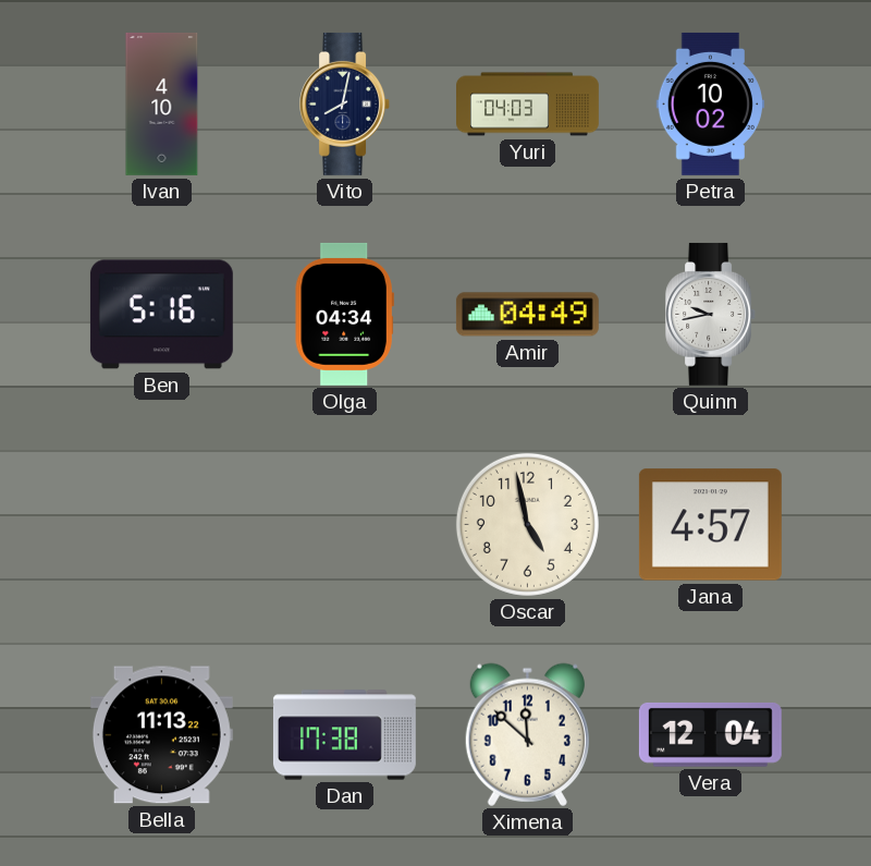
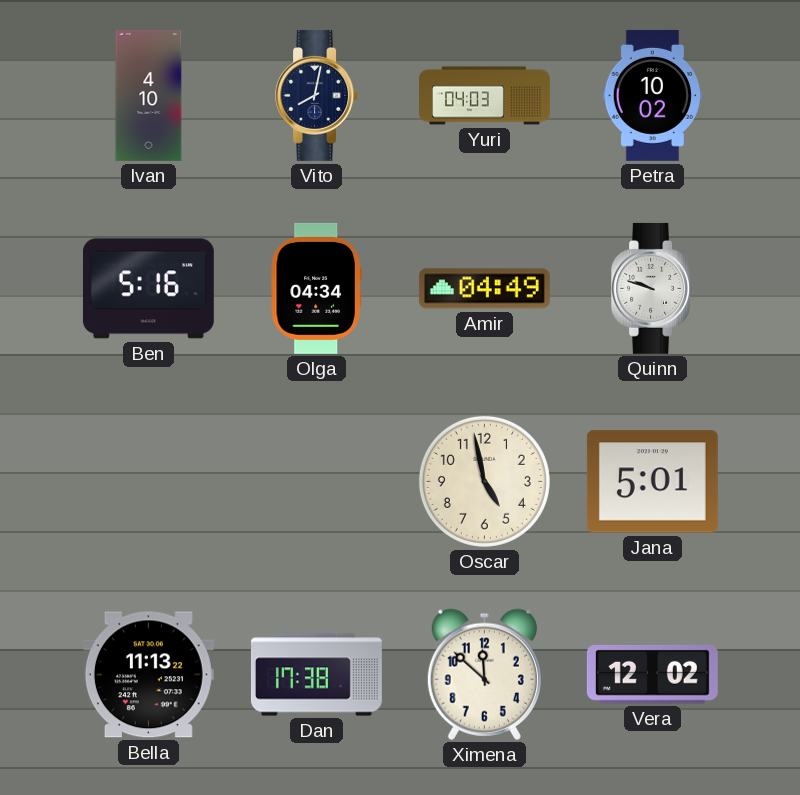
Quinn: 9:43 -> 9:48 (653, 288)
Jana: 4:57 -> 5:01 (652, 482)
Vera: 12:04 -> 12:02 (652, 674)
